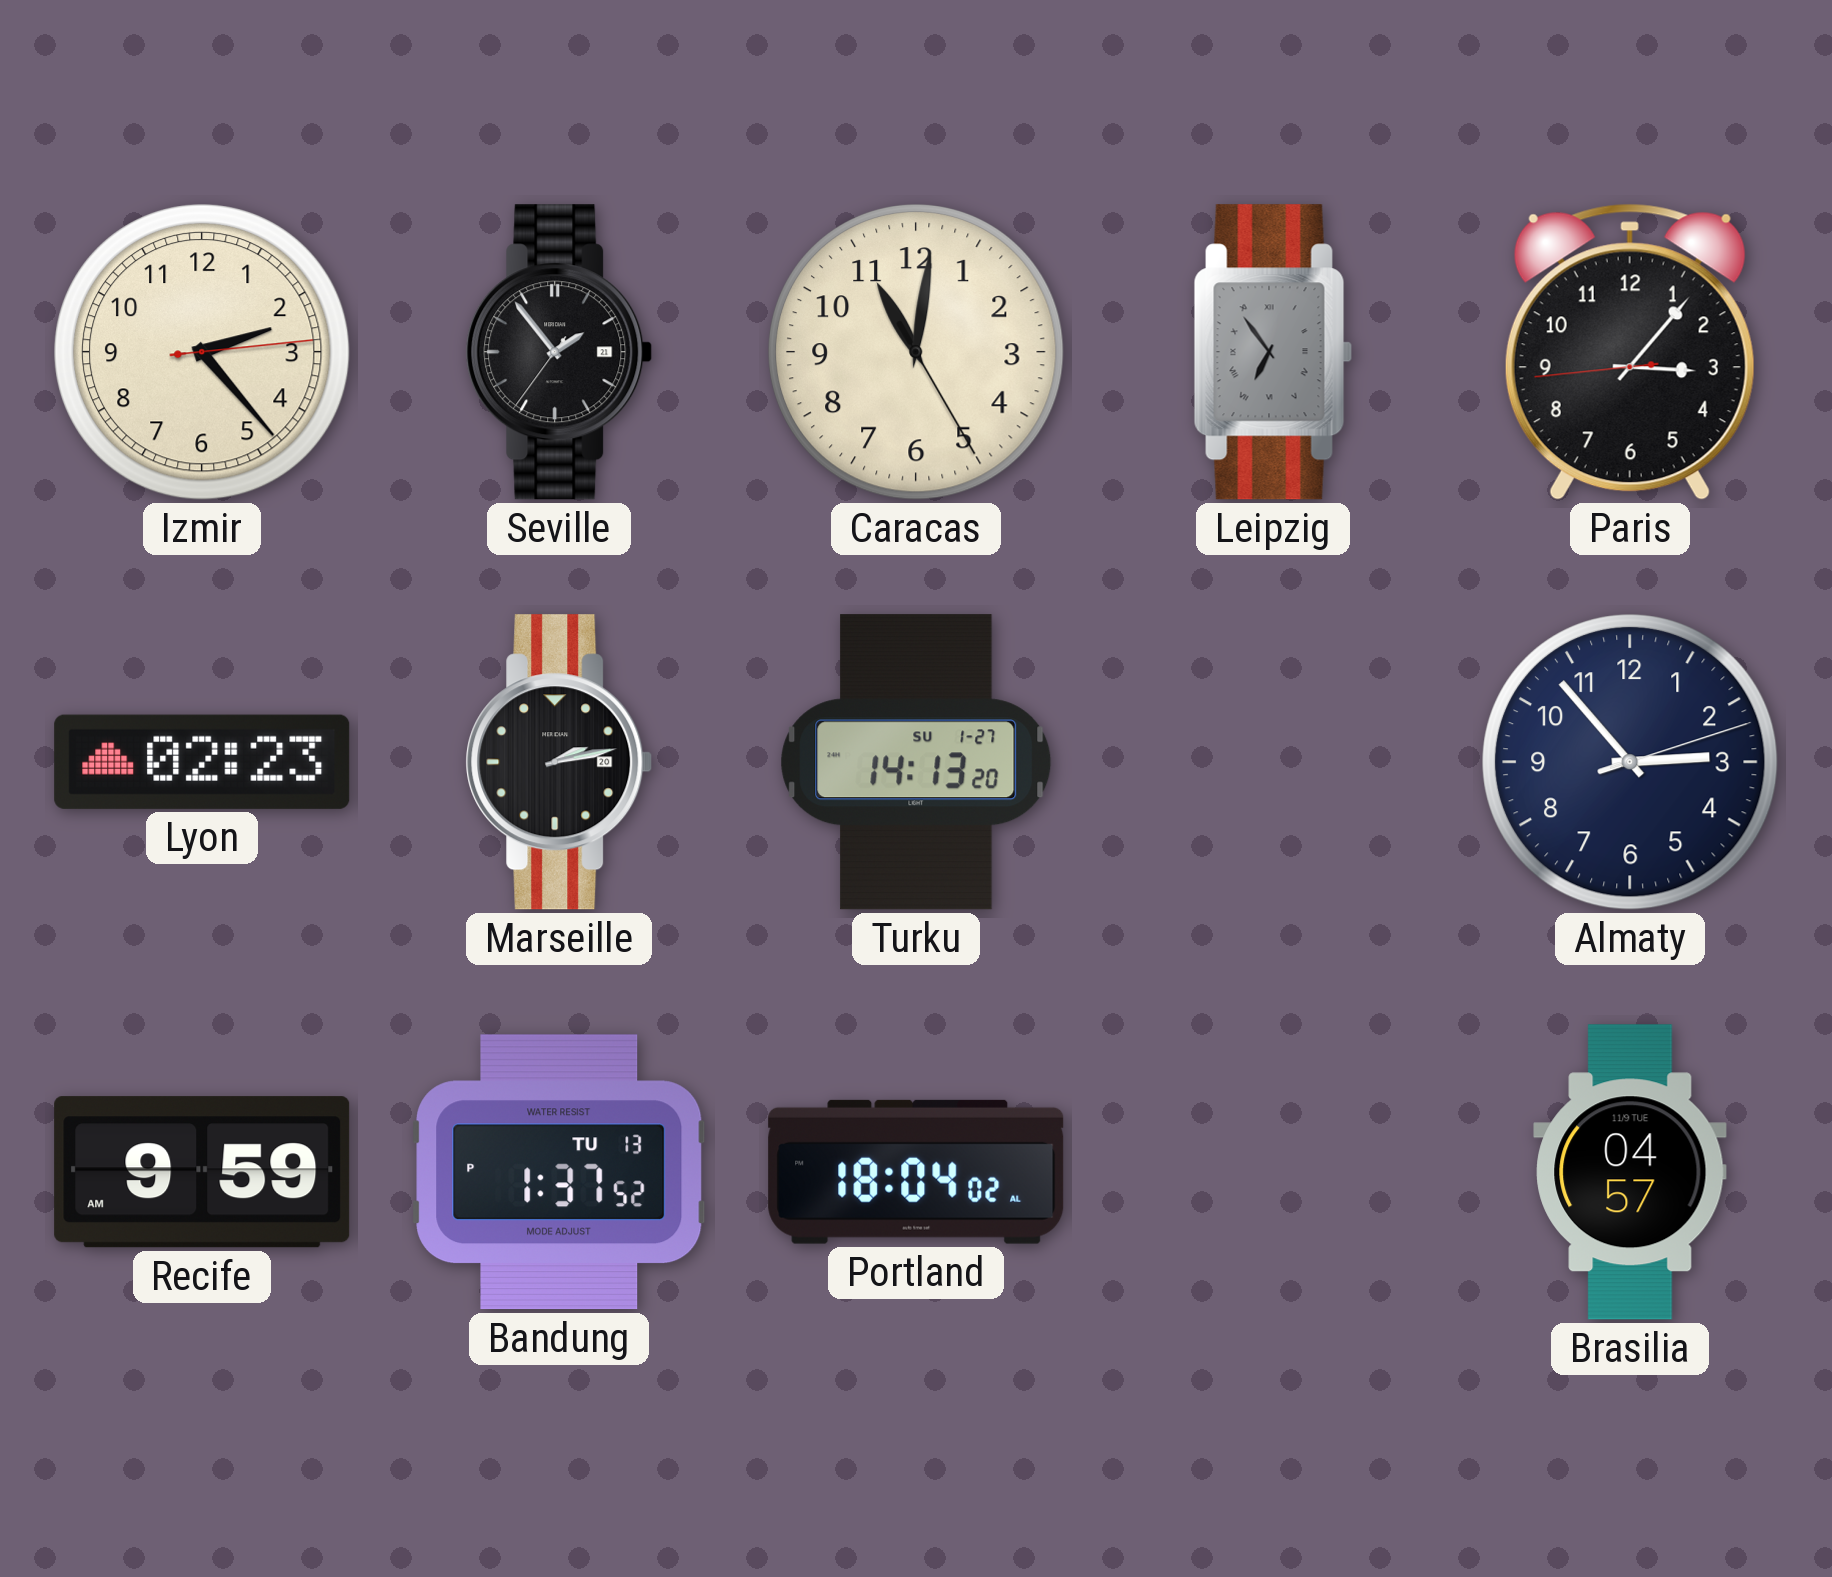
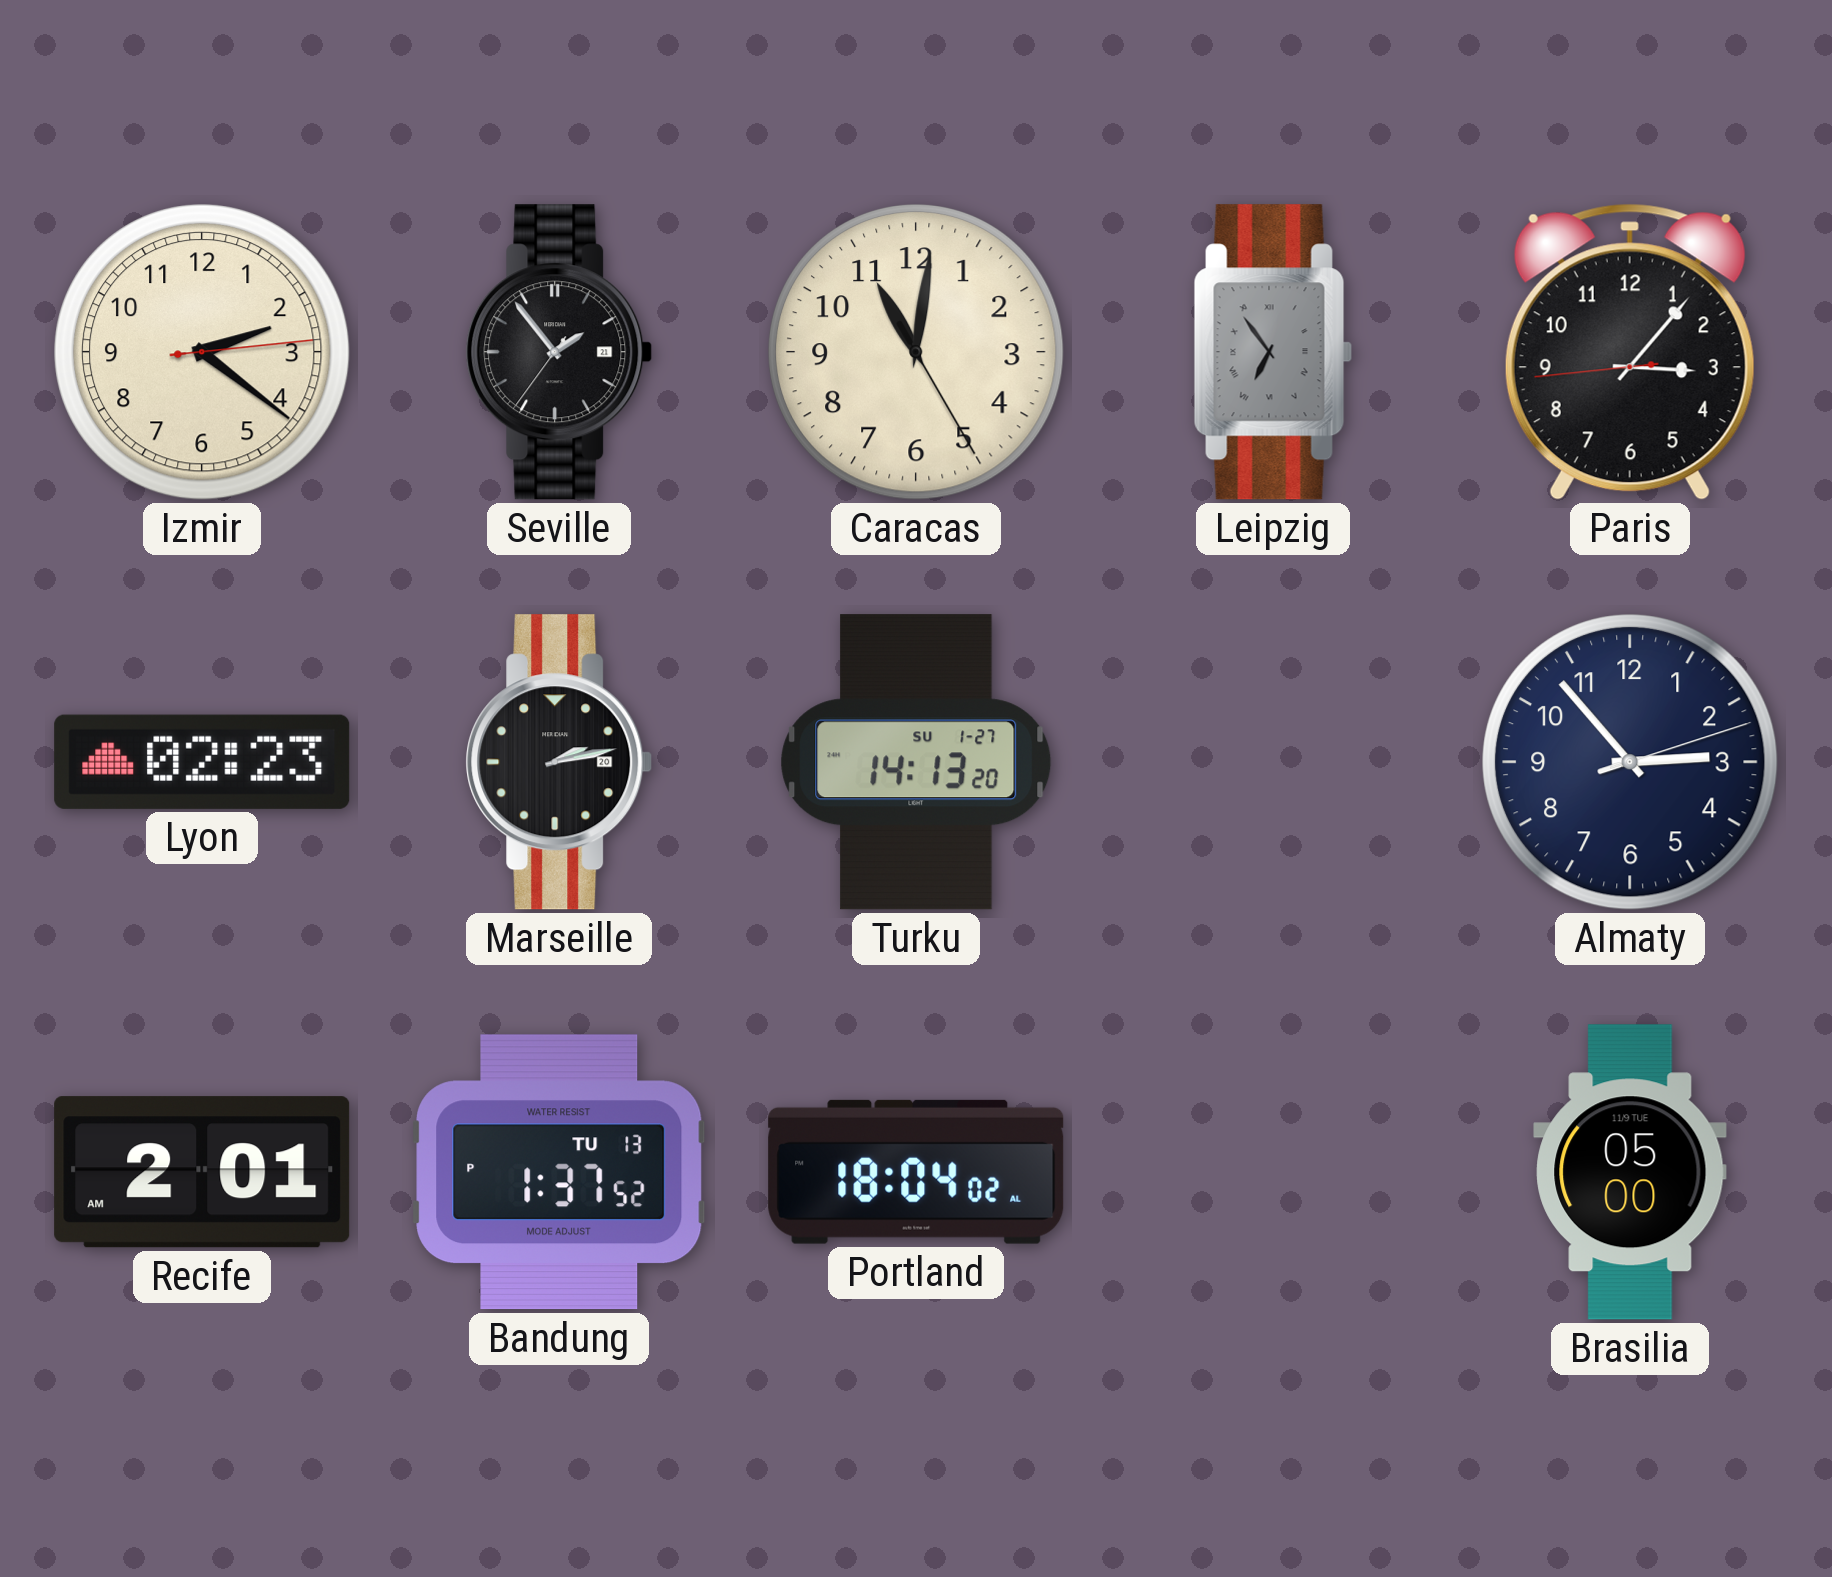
Izmir: 2:23 -> 2:21 (203, 353)
Recife: 9:59 -> 2:01 (202, 1172)
Brasilia: 04:57 -> 05:00 (1630, 1172)
